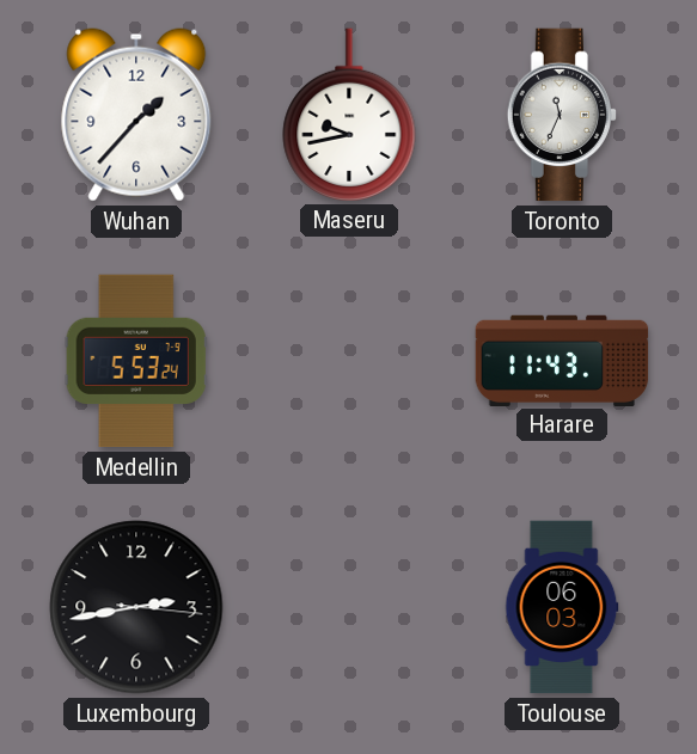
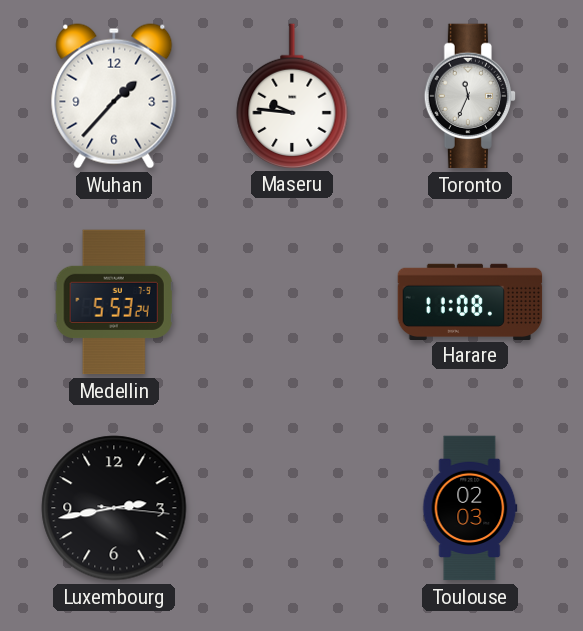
Maseru: 9:43 -> 9:46 (292, 96)
Harare: 11:43 -> 11:08 (470, 301)
Toulouse: 06:03 -> 02:03 (470, 508)
